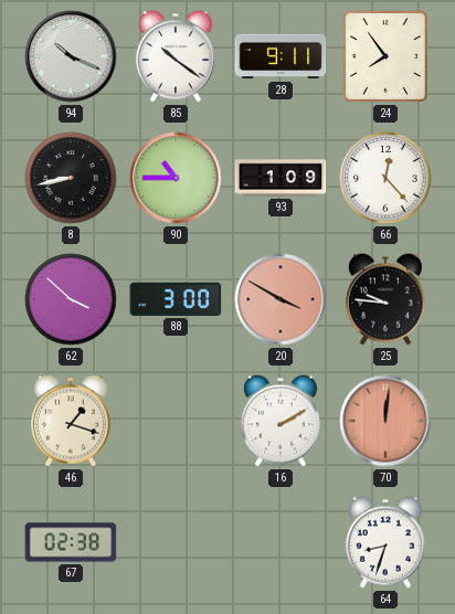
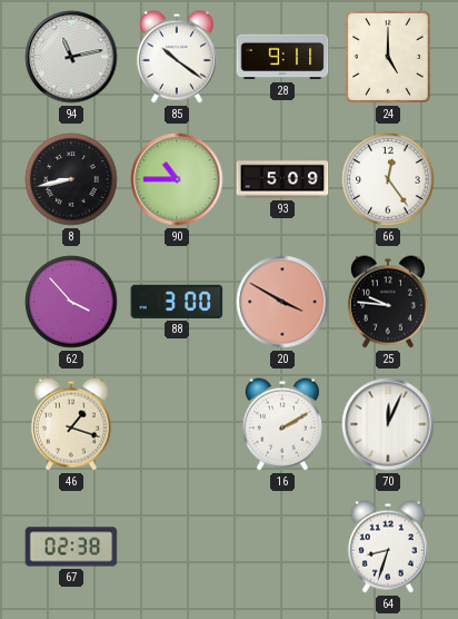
94: 10:19 -> 11:13 (71, 57)
24: 7:54 -> 5:00 (388, 57)
93: 1:09 -> 5:09 (282, 179)
66: 12:23 -> 12:24 (388, 179)
62: 3:52 -> 3:53 (71, 302)
70: 12:01 -> 12:04 (388, 424)
70 dial: salmon -> white (388, 424)
